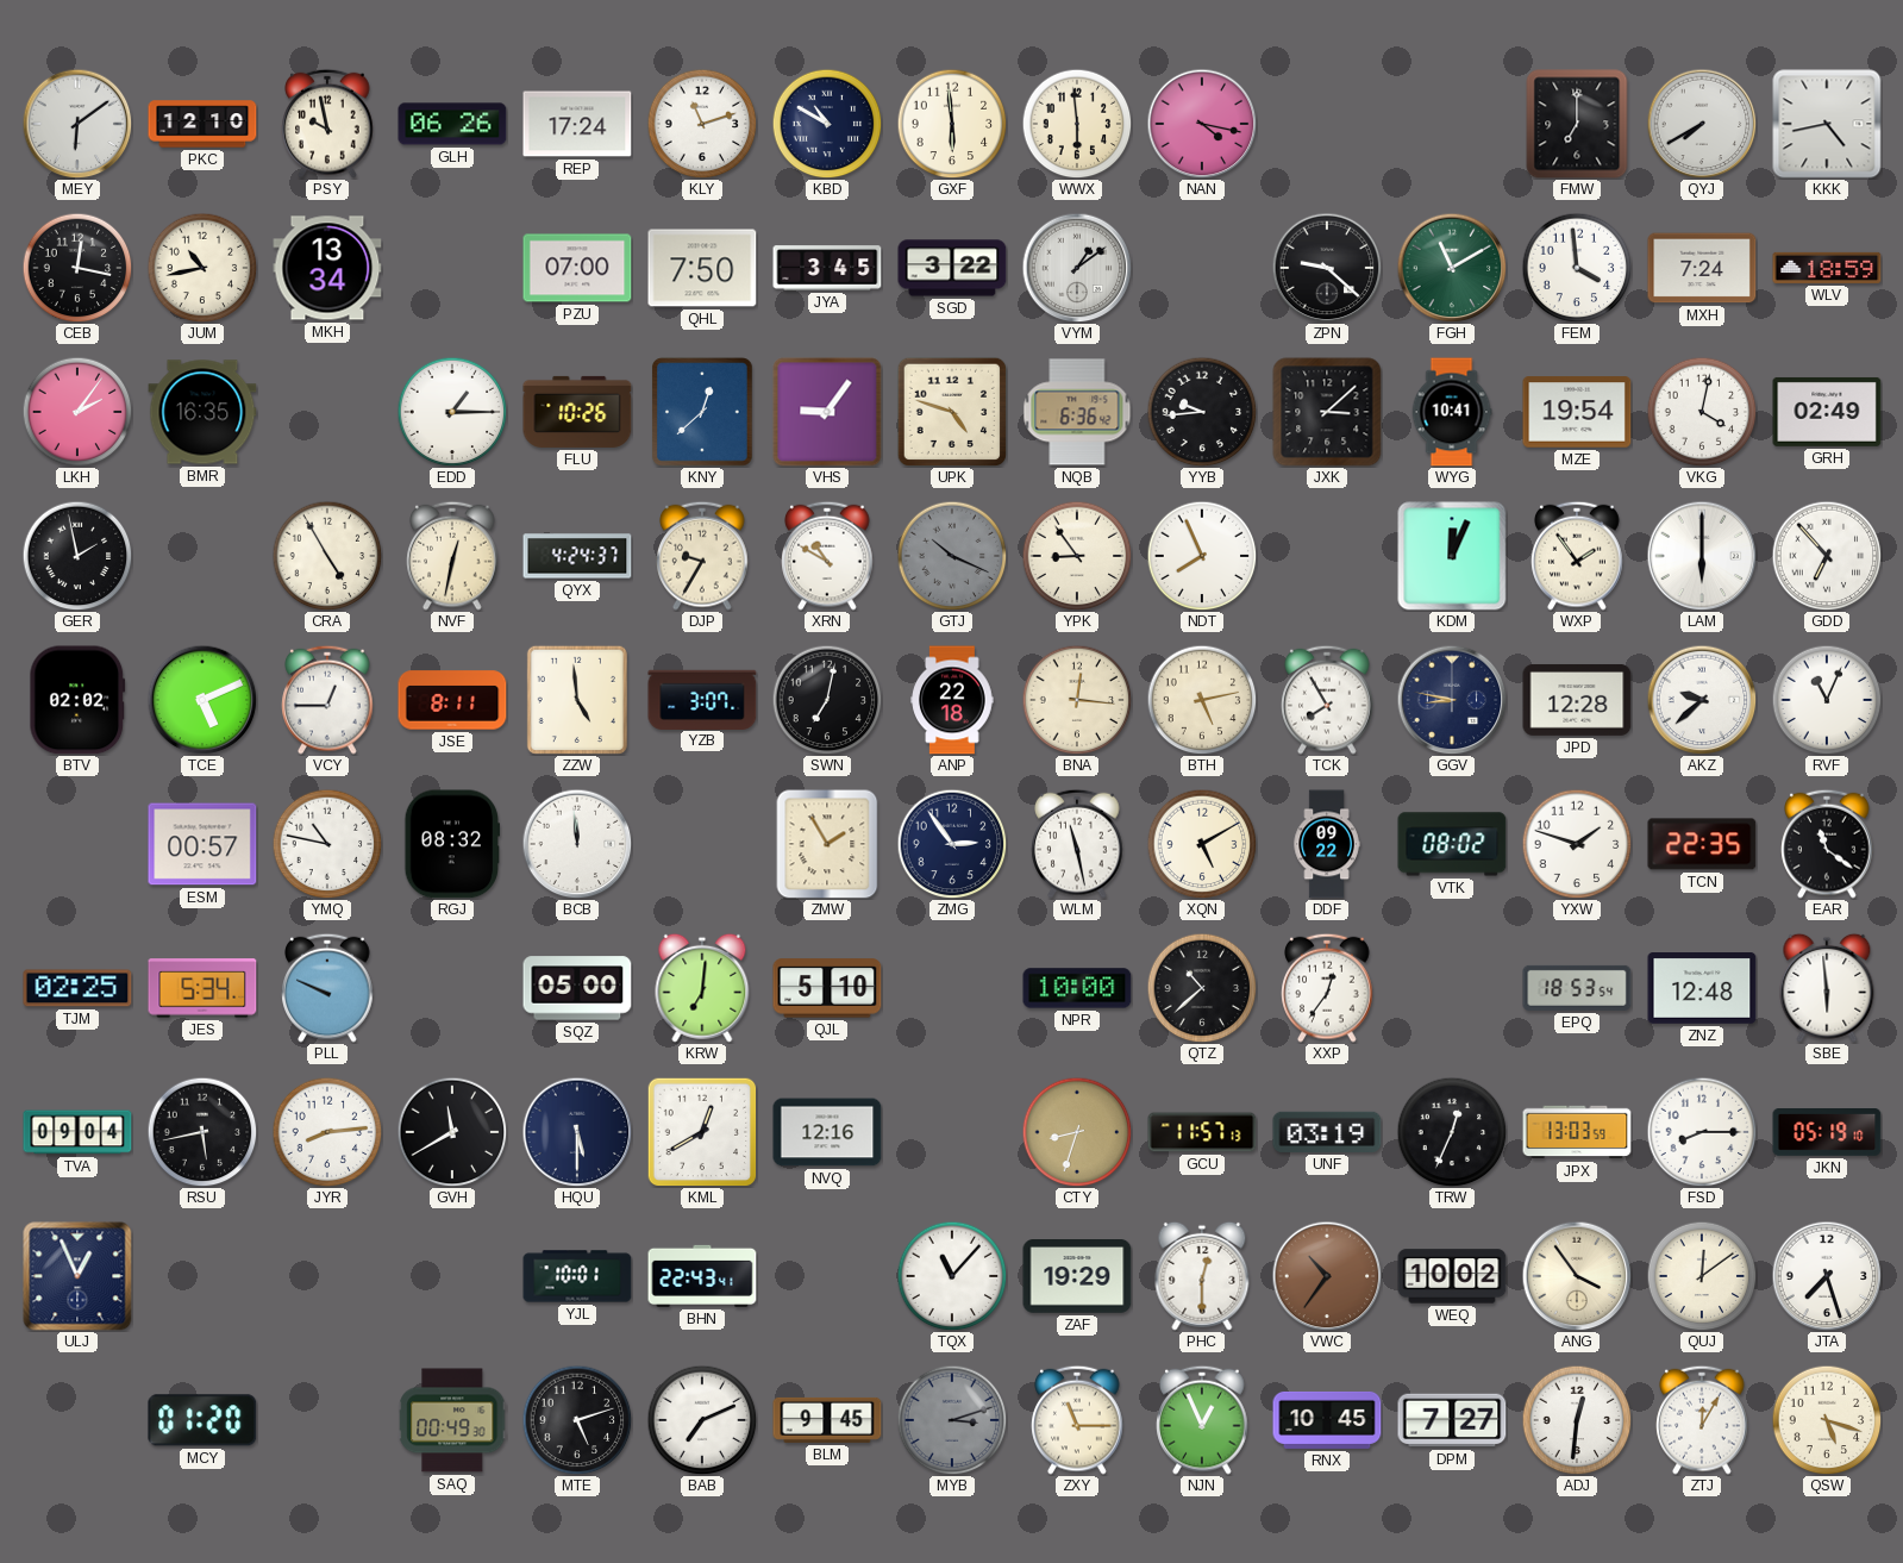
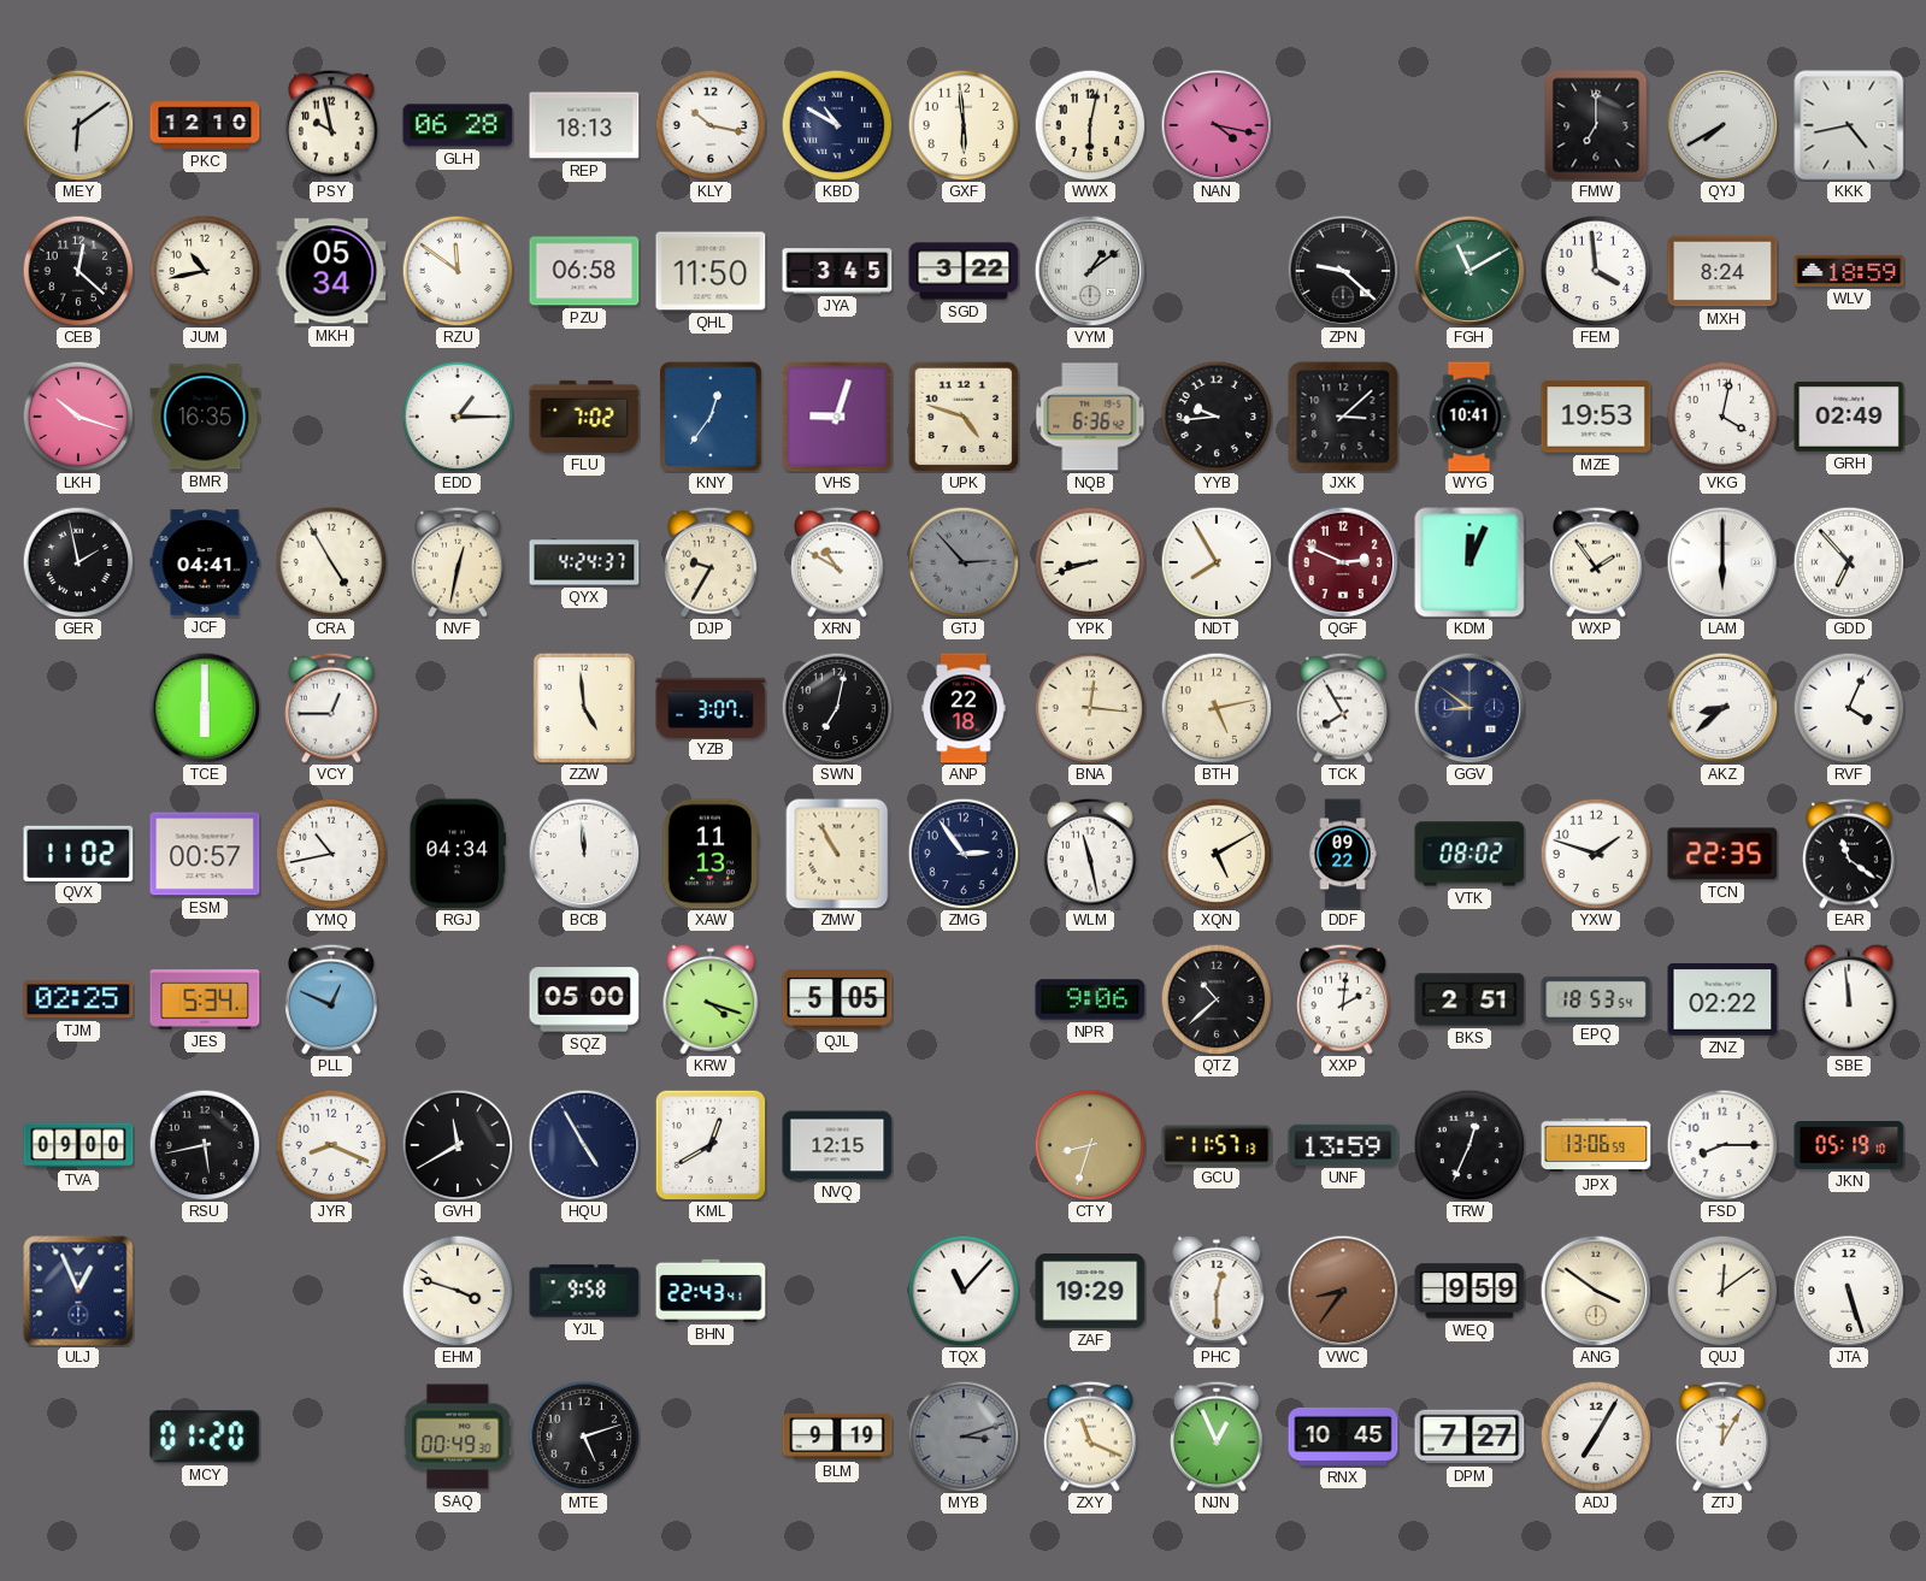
GLH: 06:26 -> 06:28 (458, 125)
REP: 17:24 -> 18:13 (584, 125)
KLY: 11:12 -> 10:17 (711, 125)
WWX: 5:59 -> 6:02 (1090, 125)
CEB: 12:17 -> 12:22 (78, 271)
MKH: 13:34 -> 05:34 (331, 271)
RZU: none -> 11:51 (458, 271)
PZU: 07:00 -> 06:58 (584, 271)
QHL: 7:50 -> 11:50 (711, 271)
MXH: 7:24 -> 8:24 (1722, 271)
LKH: 2:06 -> 10:18 (78, 417)
FLU: 10:26 -> 7:02 (584, 417)
KNY: 12:38 -> 12:36 (712, 417)
VHS: 9:06 -> 9:03 (837, 417)
MZE: 19:54 -> 19:53 (1596, 417)
JCF: none -> 04:41 (205, 562)
GTJ: 10:19 -> 2:53 (964, 562)
YPK: 8:54 -> 8:42 (1090, 562)
NDT: 7:56 -> 7:55 (1217, 562)
QGF: none -> 2:49 (1343, 562)
BTV: 02:02 -> none (77, 700)
TCE: 5:11 -> 6:00 (205, 708)
JSE: 8:11 -> none (452, 700)
GGV: 8:47 -> 8:51 (1469, 708)
JPD: 12:28 -> none (1577, 700)
AKZ: 9:38 -> 8:38 (1722, 708)
RVF: 11:04 -> 4:04 (1849, 708)
QVX: none -> 11:02 (78, 853)
YMQ: 10:47 -> 10:43 (331, 854)
RGJ: 08:32 -> 04:34 (457, 854)
XAW: none -> 11:13 (711, 854)
ZMW: 1:55 -> 10:55 (837, 854)
PLL: 9:49 -> 12:49 (331, 999)
KRW: 7:01 -> 4:18 (711, 999)
QJL: 5:10 -> 5:05 (837, 999)
NPR: 10:00 -> 9:06 (1090, 999)
XXP: 12:36 -> 2:01 (1343, 999)
BKS: none -> 2:51 (1469, 999)
ZNZ: 12:48 -> 02:22 (1722, 999)
SBE: 5:59 -> 11:59 (1849, 999)
TVA: 09:04 -> 09:00 (78, 1145)
JYR: 8:14 -> 8:19 (331, 1145)
HQU: 5:30 -> 4:55 (584, 1145)
NVQ: 12:16 -> 12:15 (837, 1145)
UNF: 03:19 -> 13:59 (1343, 1145)
JPX: 13:03 -> 13:06 (1596, 1145)
EHM: none -> 3:48 (458, 1291)
YJL: 10:01 -> 9:58 (584, 1291)
VWC: 10:36 -> 8:36 (1343, 1291)
WEQ: 10:02 -> 9:59 (1469, 1291)
ANG: 3:54 -> 3:51 (1596, 1291)
JTA: 7:27 -> 5:27 (1849, 1291)
BAB: 7:11 -> none (702, 1420)
BLM: 9:45 -> 9:19 (837, 1437)
ZXY: 11:15 -> 11:19 (1090, 1437)
ADJ: 12:31 -> 7:05 (1596, 1437)
QSW: 5:18 -> none (1827, 1420)
